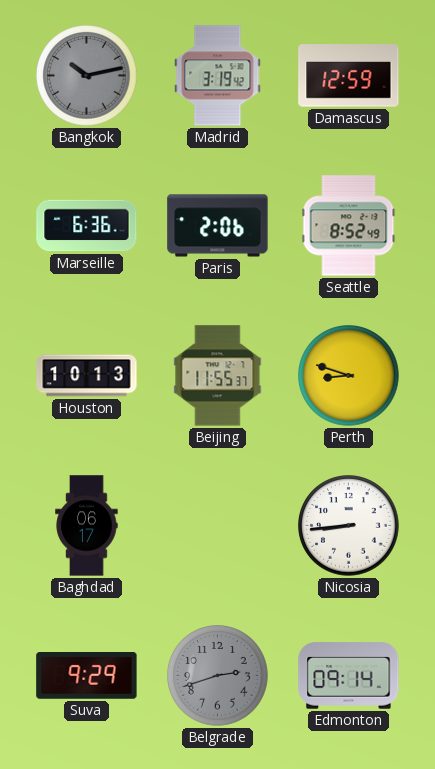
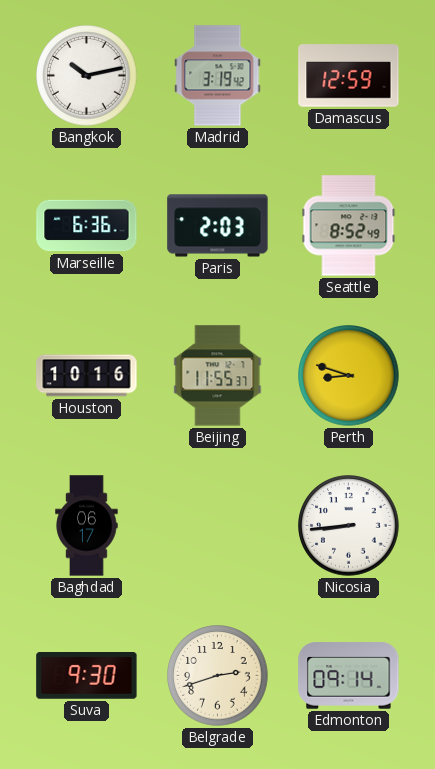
Bangkok dial: grey -> white (87, 76)
Paris: 2:06 -> 2:03 (218, 226)
Houston: 10:13 -> 10:16 (87, 376)
Suva: 9:29 -> 9:30 (87, 676)
Belgrade dial: grey -> cream (218, 676)
